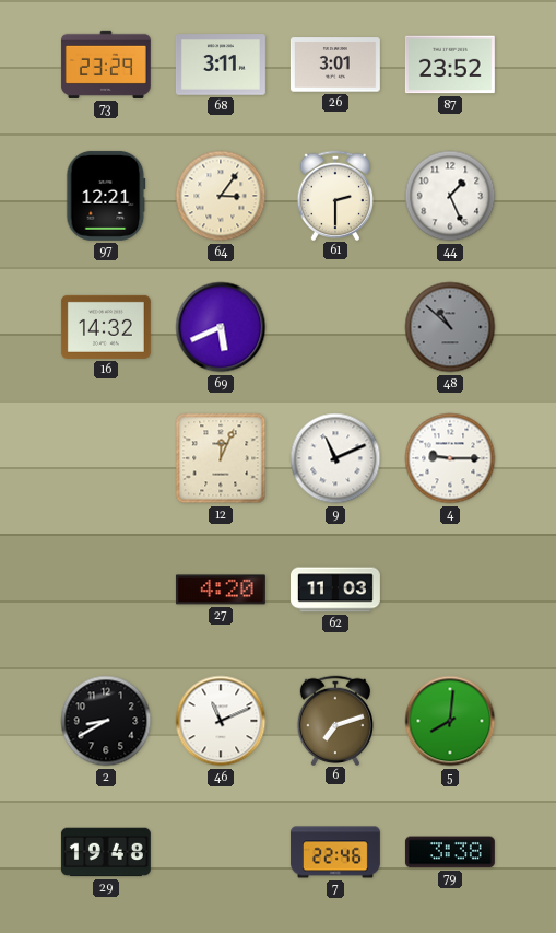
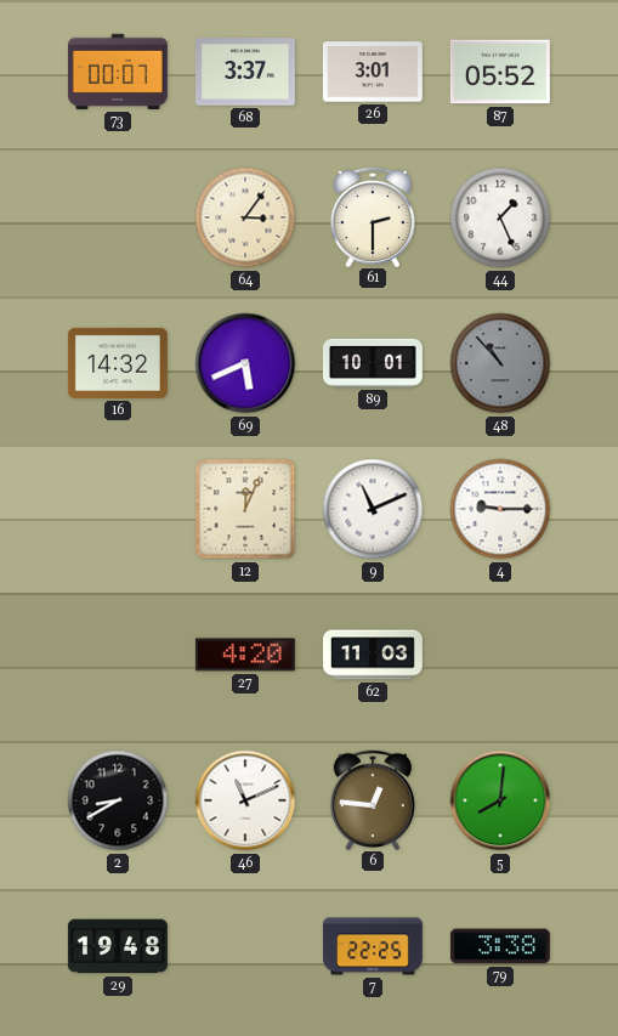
73: 23:29 -> 00:07 (118, 72)
68: 3:11 -> 3:37 (245, 72)
87: 23:52 -> 05:52 (500, 72)
97: 12:21 -> none (106, 196)
89: none -> 10:01 (373, 363)
48: 10:52 -> 10:53 (500, 363)
6: 7:12 -> 12:46 (372, 799)
7: 22:46 -> 22:25 (373, 946)
